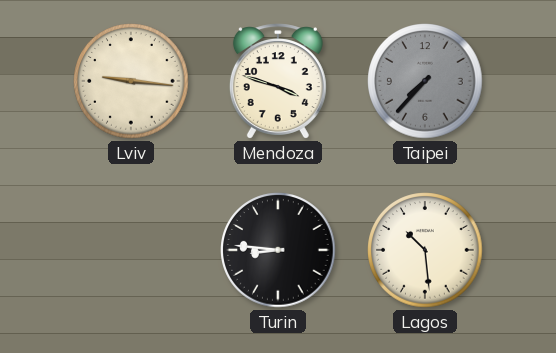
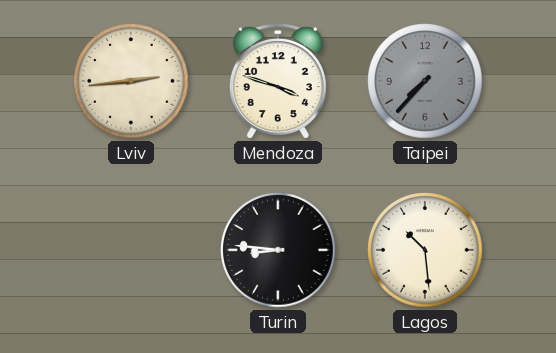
Lviv: 9:16 -> 2:44 (131, 81)
